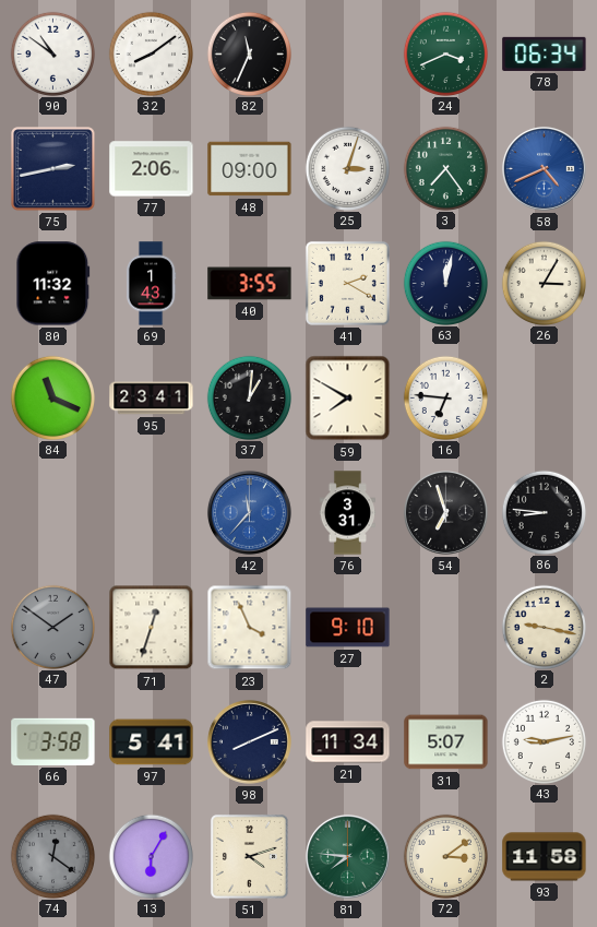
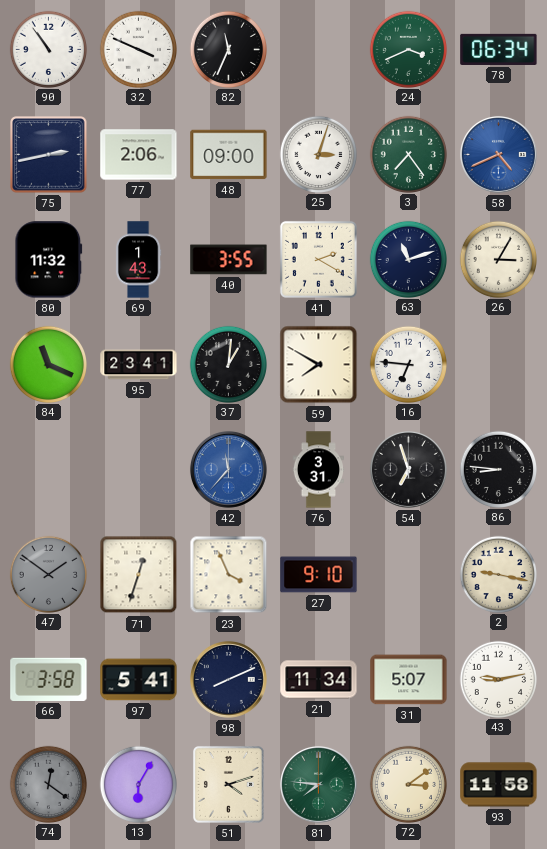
90: 10:51 -> 10:54 (48, 49)
32: 8:09 -> 3:49 (138, 49)
63: 12:02 -> 11:12 (408, 259)
